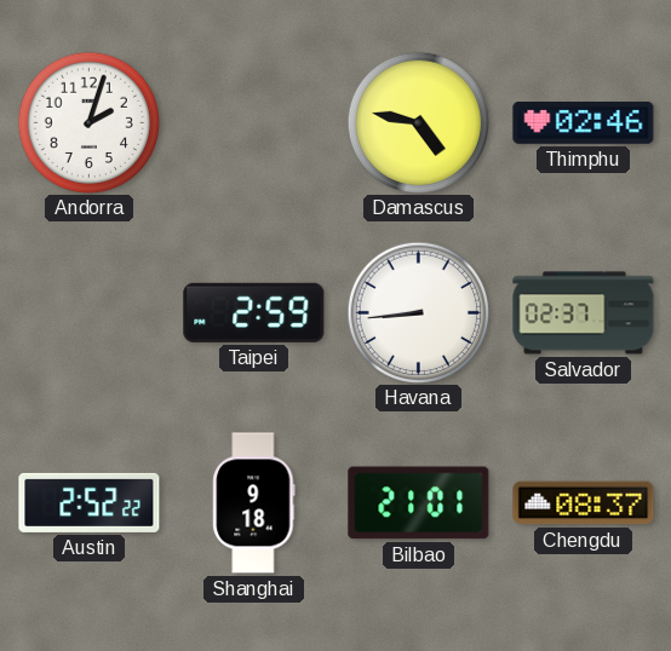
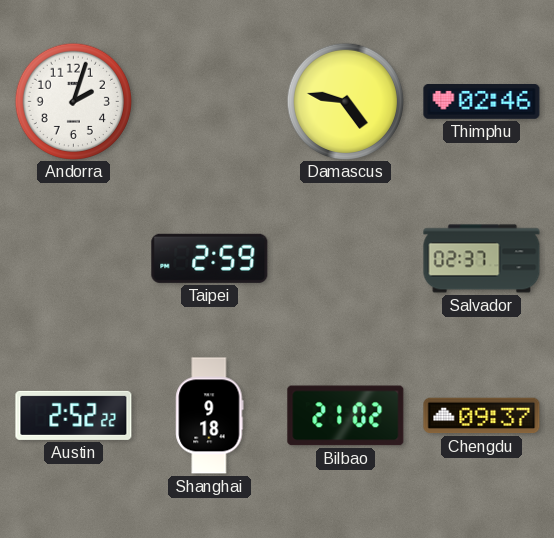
Havana: 8:44 -> none (418, 312)
Bilbao: 21:01 -> 21:02 (346, 416)
Chengdu: 08:37 -> 09:37 (482, 416)
